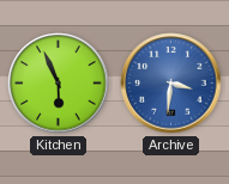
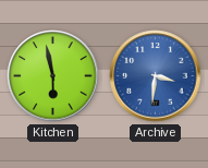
Kitchen: 5:56 -> 5:58 (53, 76)
